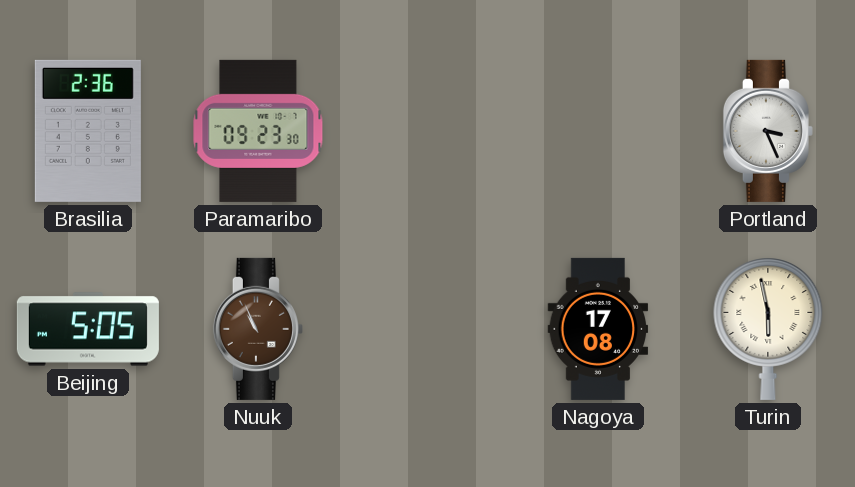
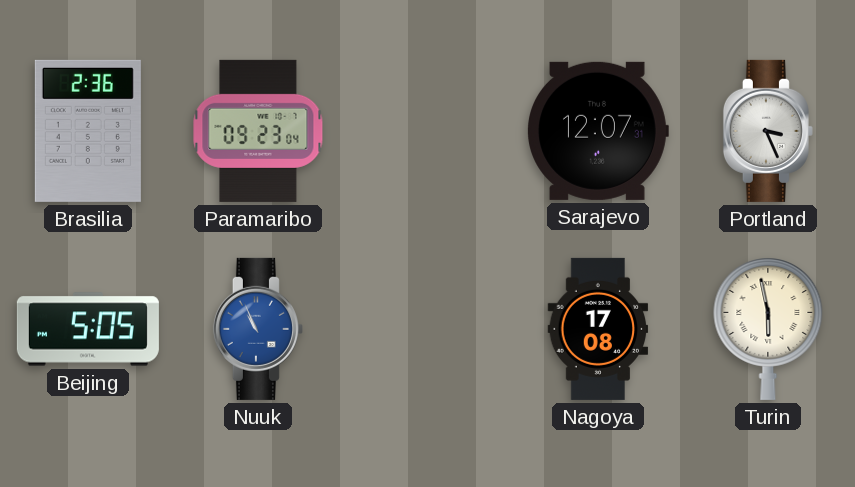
Paramaribo: 09:23:30 -> 09:23:04 (258, 131)
Sarajevo: none -> 12:07 (598, 131)
Nuuk dial: brown -> blue (258, 329)
